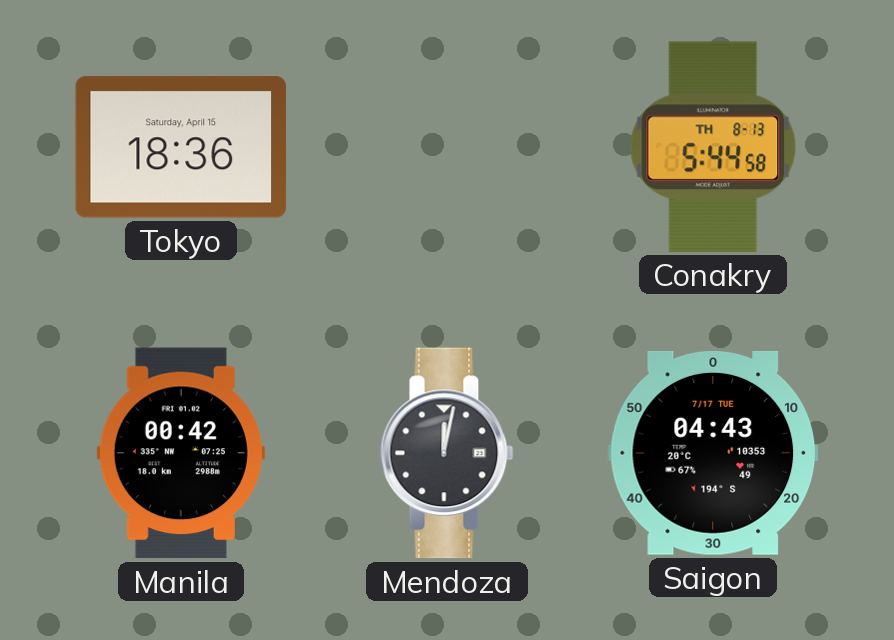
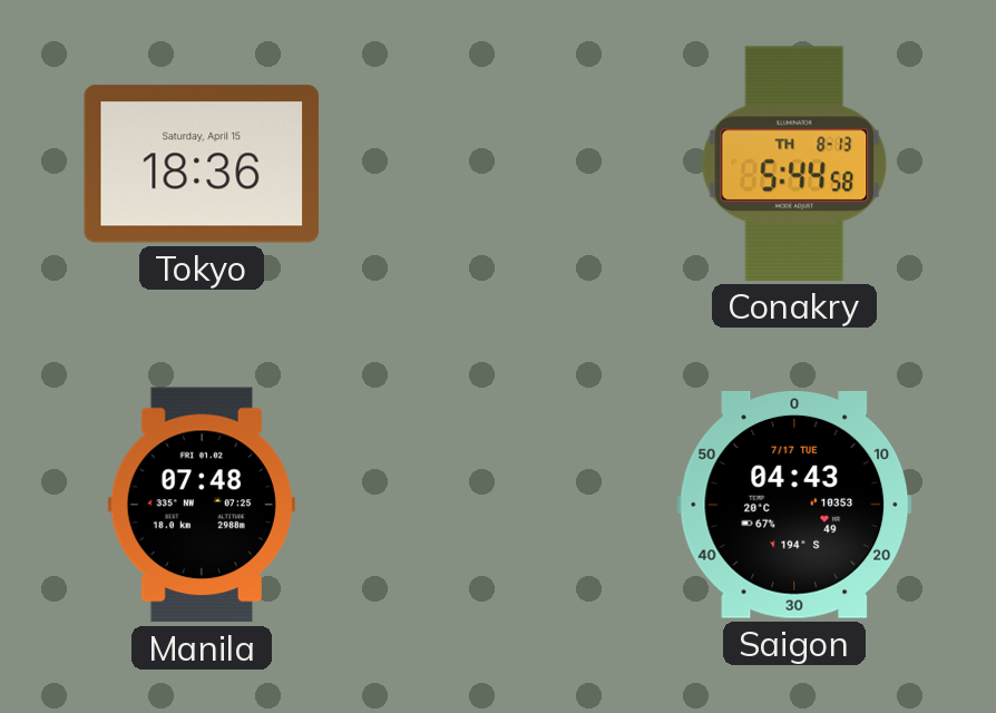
Manila: 00:42 -> 07:48 (202, 505)
Mendoza: 12:02 -> none (447, 453)
